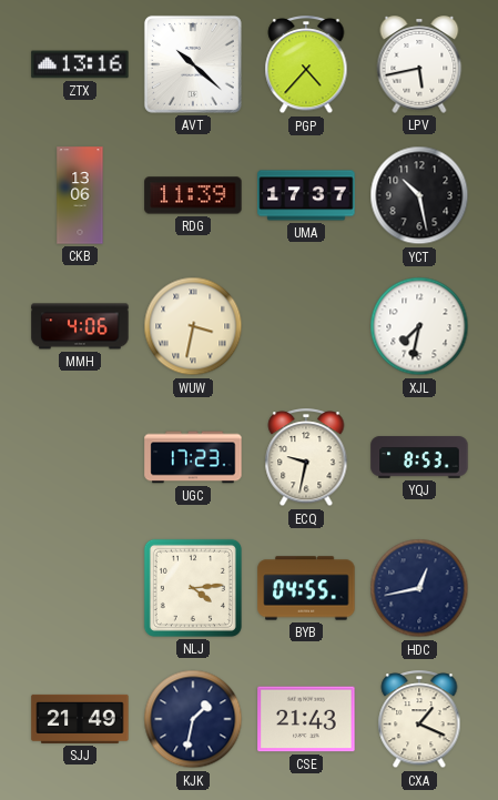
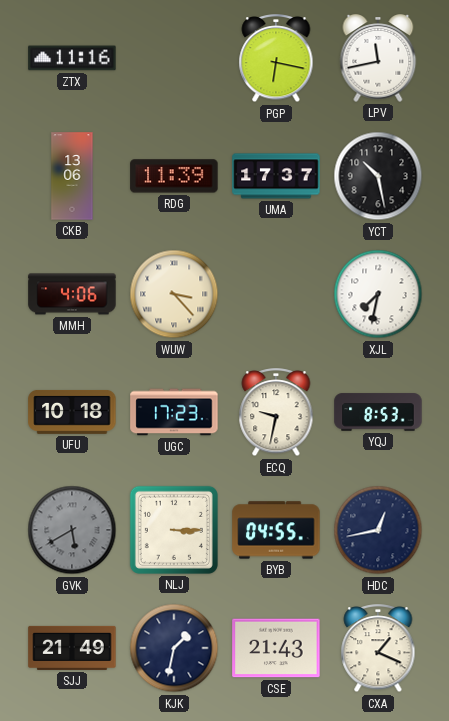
ZTX: 13:16 -> 11:16 (72, 58)
AVT: 10:22 -> none (193, 64)
PGP: 4:37 -> 6:17 (276, 59)
LPV: 5:43 -> 11:43 (378, 58)
WUW: 3:32 -> 3:23 (174, 294)
UFU: none -> 10:18 (72, 412)
GVK: none -> 5:40 (72, 530)
NLJ: 4:14 -> 3:15 (174, 530)
